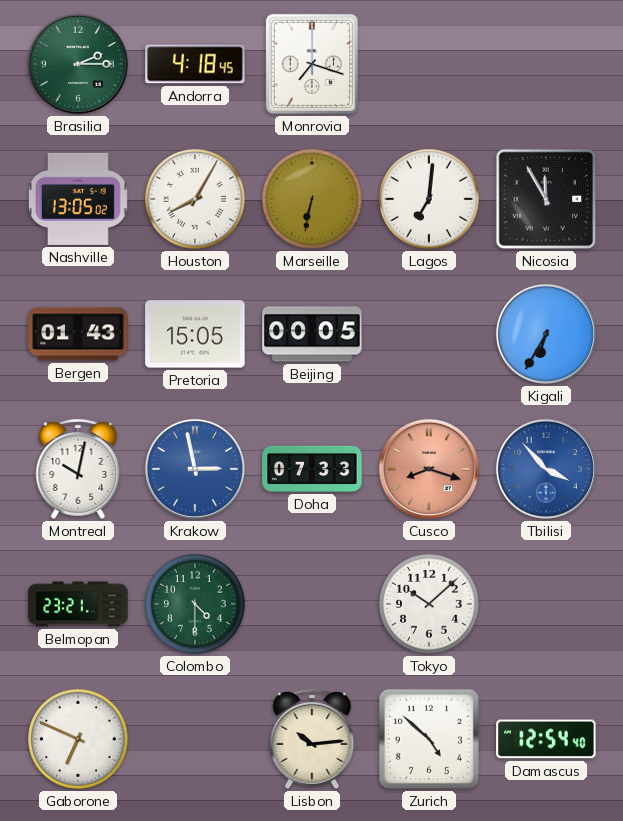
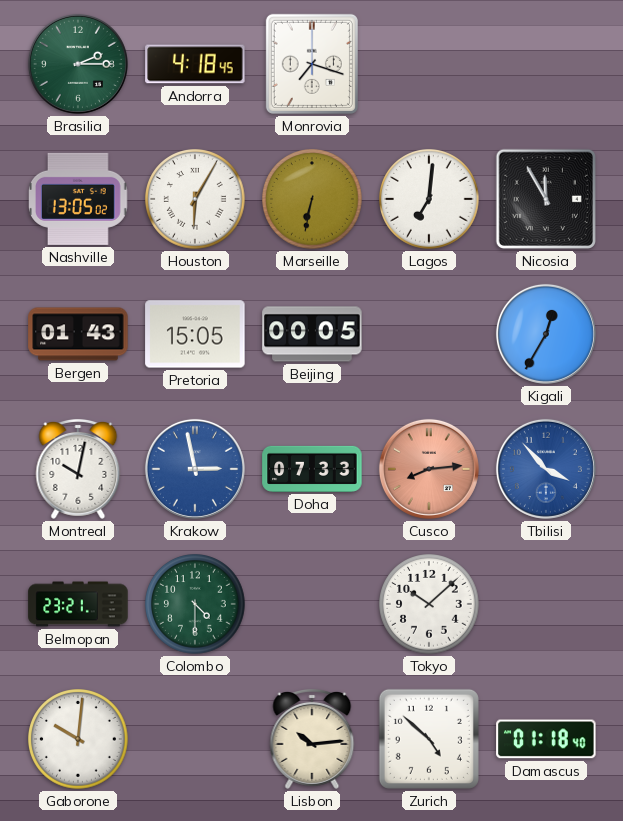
Houston: 8:05 -> 6:05 (196, 200)
Kigali: 6:35 -> 12:35 (546, 334)
Cusco: 8:18 -> 8:14 (429, 469)
Gaborone: 6:49 -> 10:01 (79, 740)
Damascus: 12:54 -> 01:18 (546, 739)
